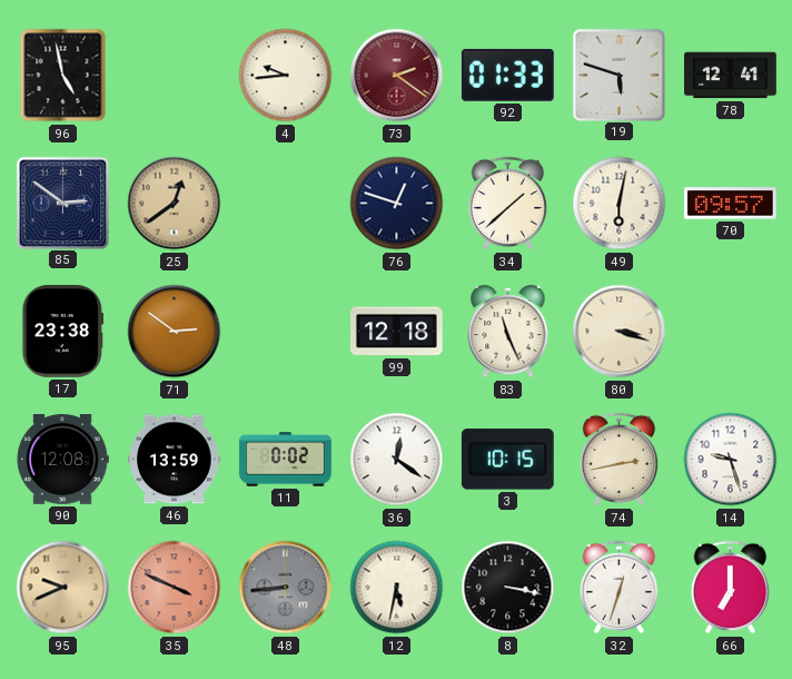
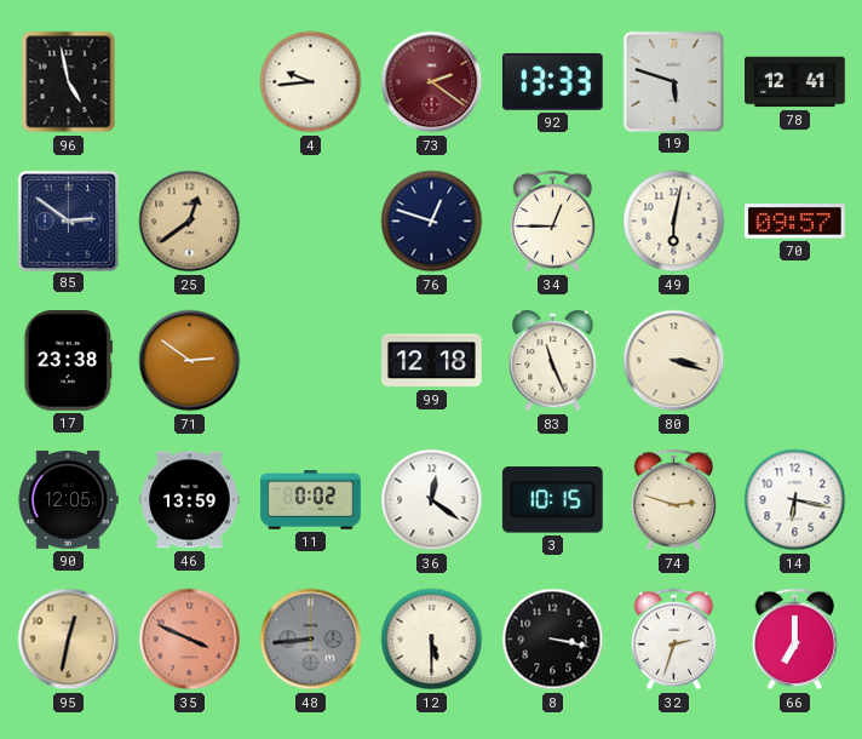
92: 01:33 -> 13:33 (552, 81)
34: 1:38 -> 12:45 (553, 222)
90: 12:08 -> 12:05 (68, 500)
74: 2:43 -> 2:48 (674, 500)
14: 9:27 -> 6:17 (795, 500)
95: 9:41 -> 12:32 (69, 640)
12: 5:32 -> 5:30 (432, 640)
32: 12:33 -> 2:33 (674, 640)
